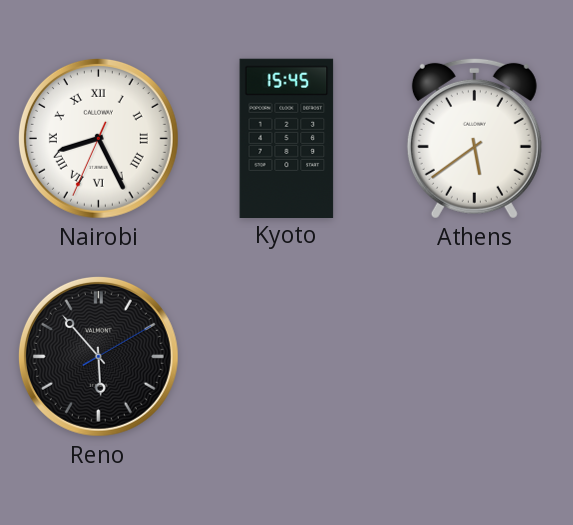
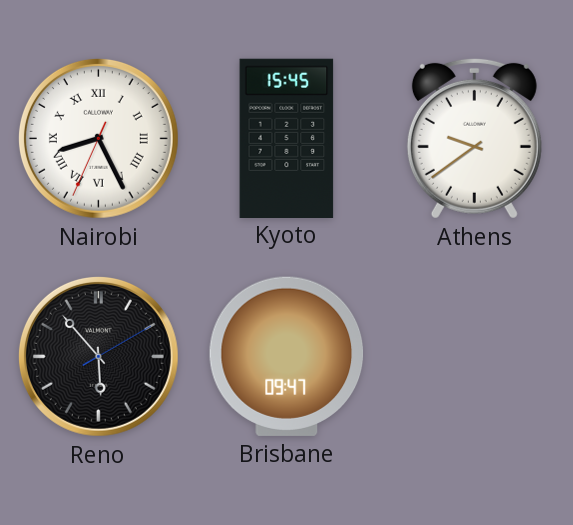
Athens: 5:39 -> 9:39 (474, 138)
Brisbane: none -> 09:47 (287, 356)
